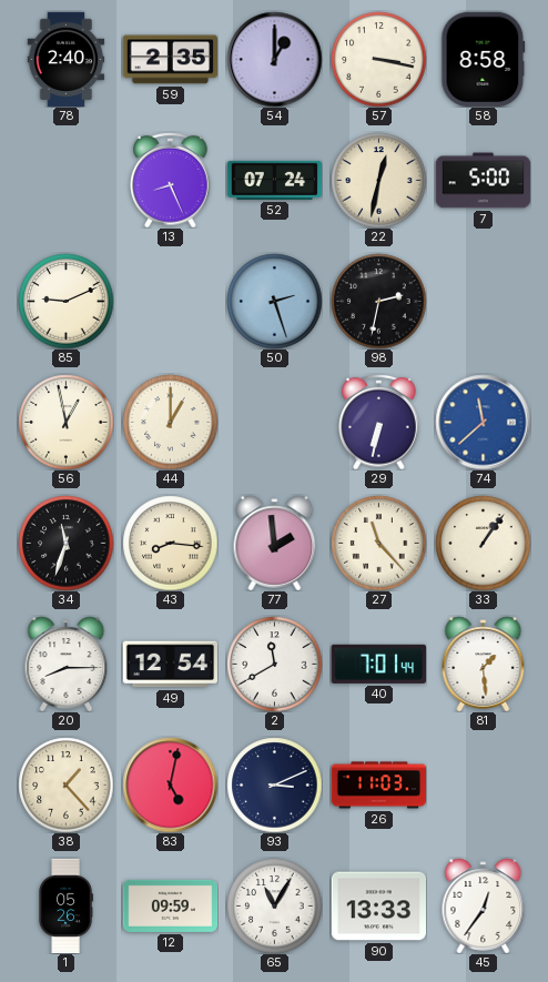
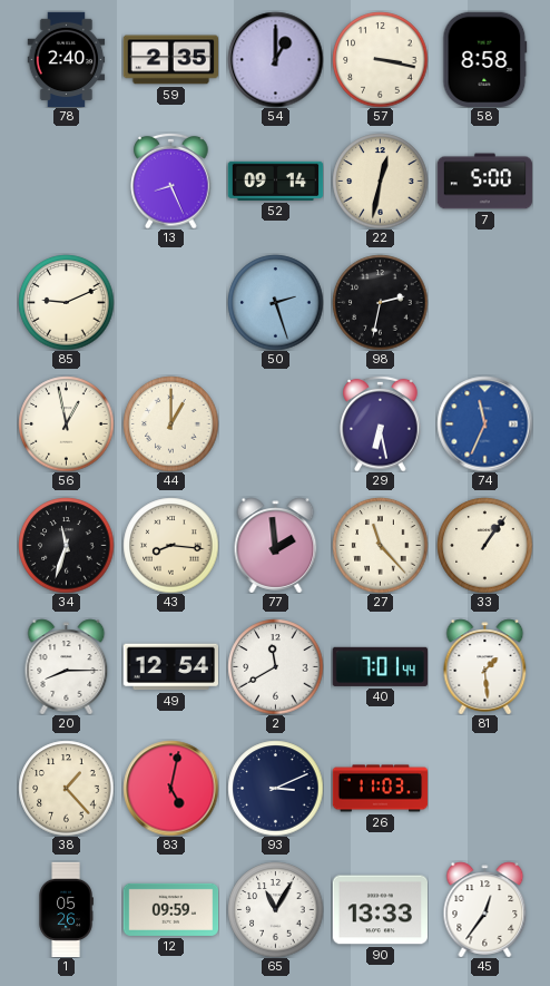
52: 07:24 -> 09:14 (275, 180)
29: 6:32 -> 6:28 (381, 423)
74: 11:38 -> 11:34 (484, 423)
